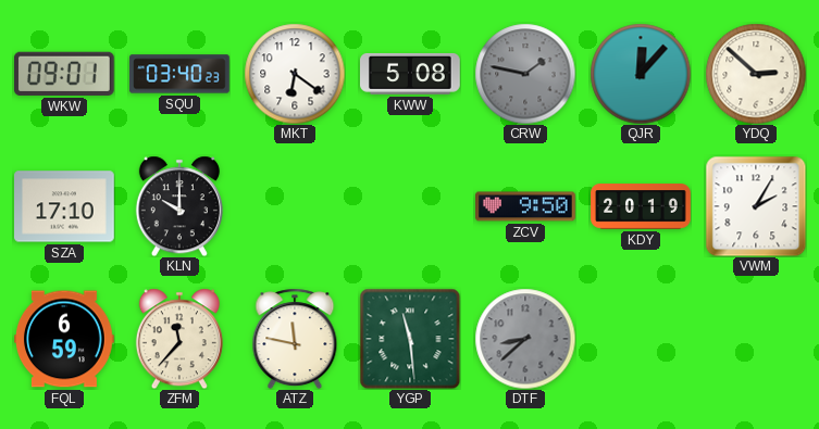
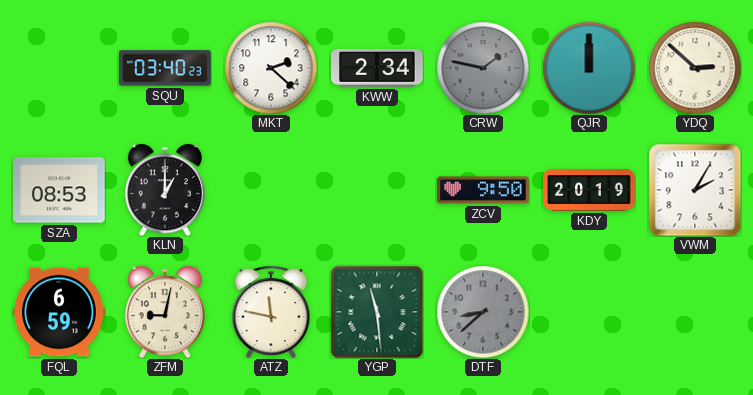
WKW: 09:01 -> none (64, 74)
MKT: 6:21 -> 2:22 (271, 68)
KWW: 5:08 -> 2:34 (378, 68)
QJR: 12:07 -> 12:00 (589, 68)
SZA: 17:10 -> 08:53 (60, 190)
KLN: 10:00 -> 1:00 (165, 190)
ZFM: 11:37 -> 9:02 (165, 312)
